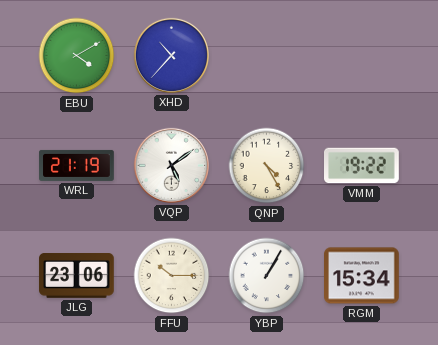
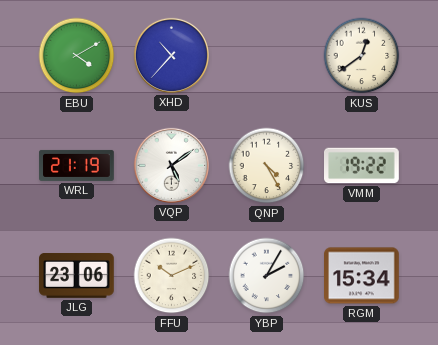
KUS: none -> 12:39 (362, 56)
FFU: 10:15 -> 10:11 (172, 276)
YBP: 1:05 -> 2:05 (267, 276)
